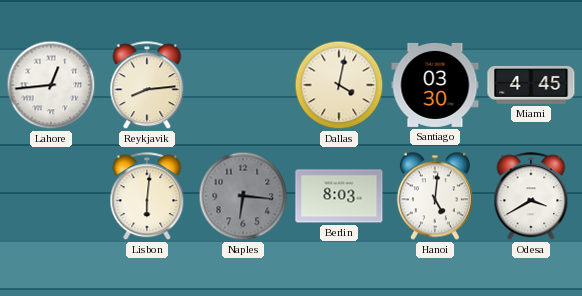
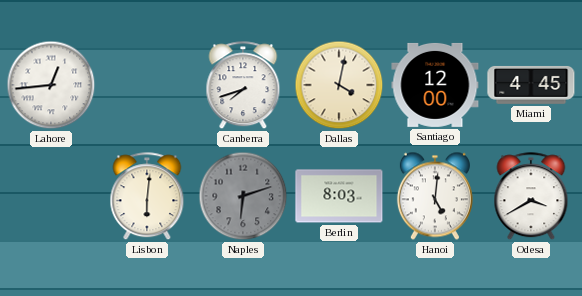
Reykjavik: 8:14 -> none (147, 86)
Canberra: none -> 7:42 (243, 86)
Santiago: 03:30 -> 12:00 (435, 85)
Naples: 6:16 -> 6:12 (243, 196)
